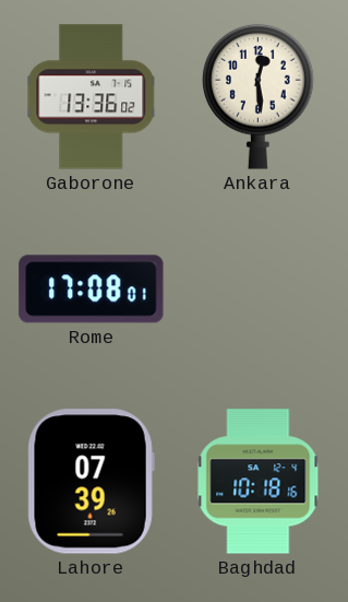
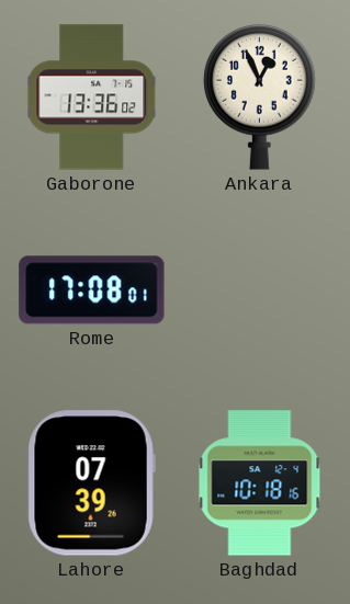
Ankara: 12:29 -> 12:56 (260, 96)
